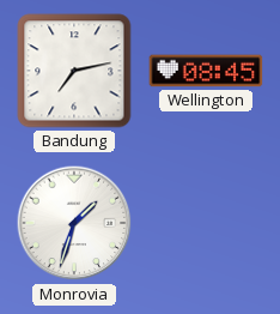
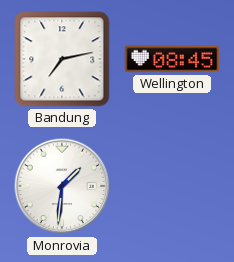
Monrovia: 1:33 -> 1:31 (62, 186)
